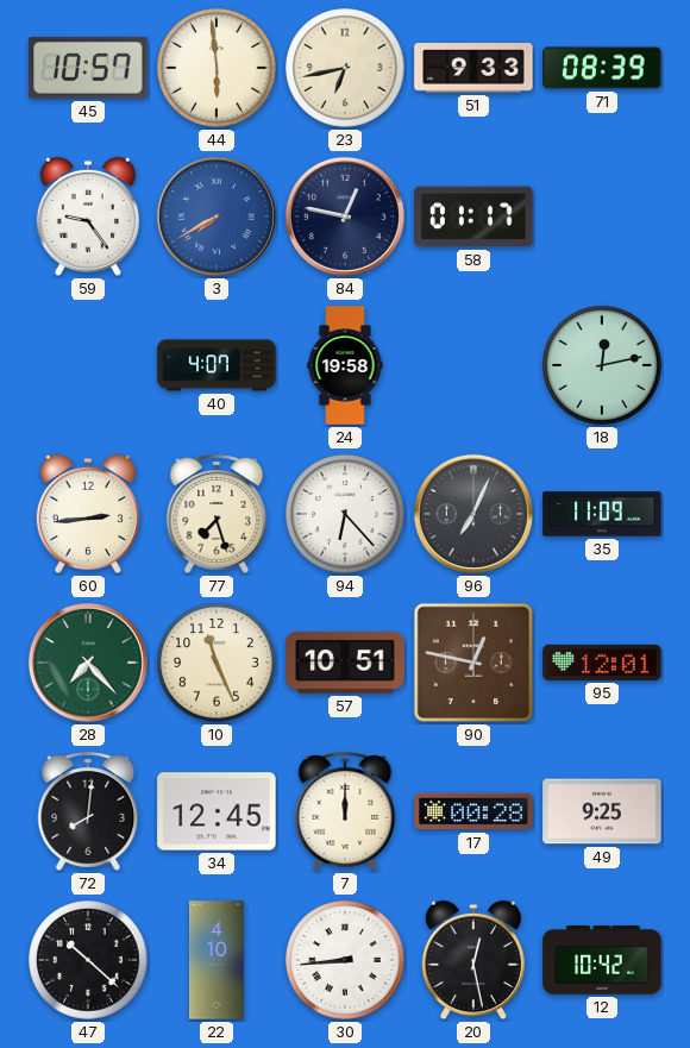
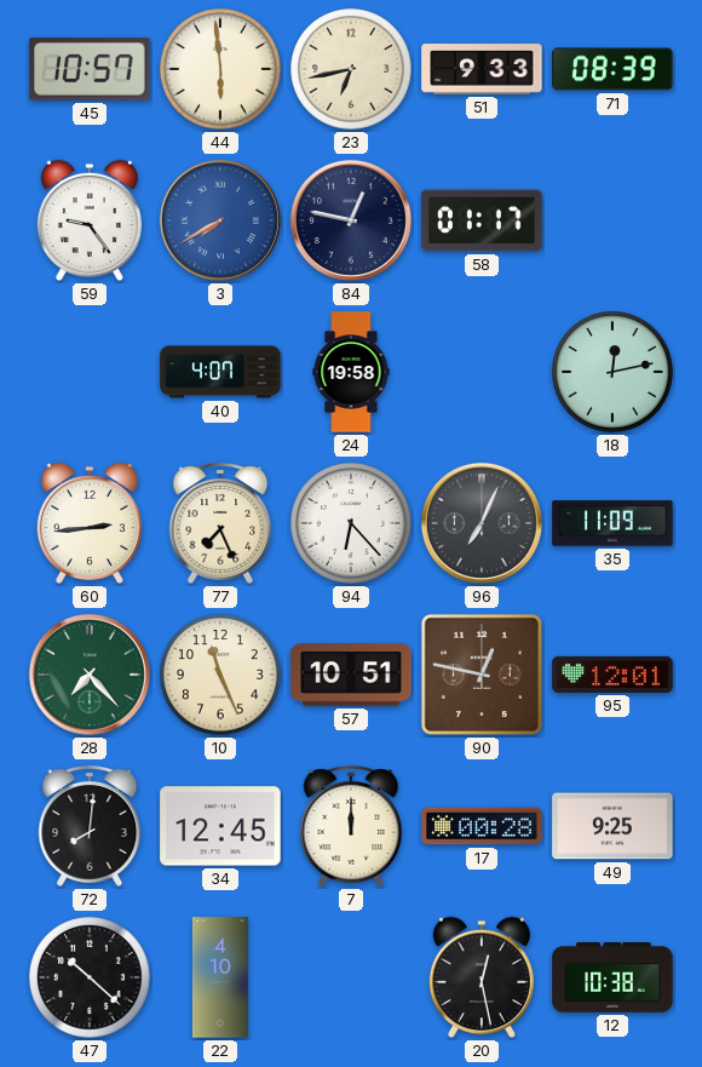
77: 7:27 -> 7:26 (220, 524)
30: 8:44 -> none (345, 960)
12: 10:42 -> 10:38 (612, 977)
